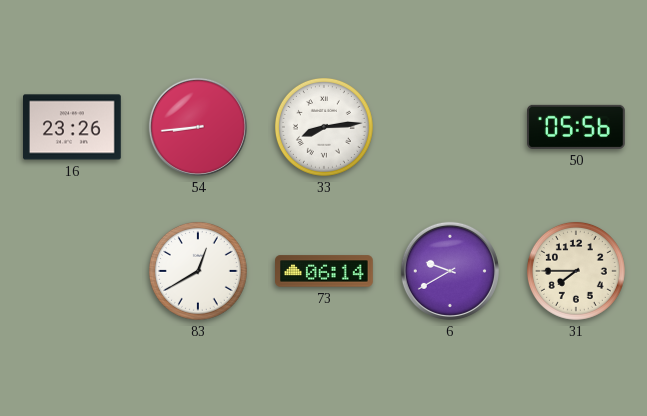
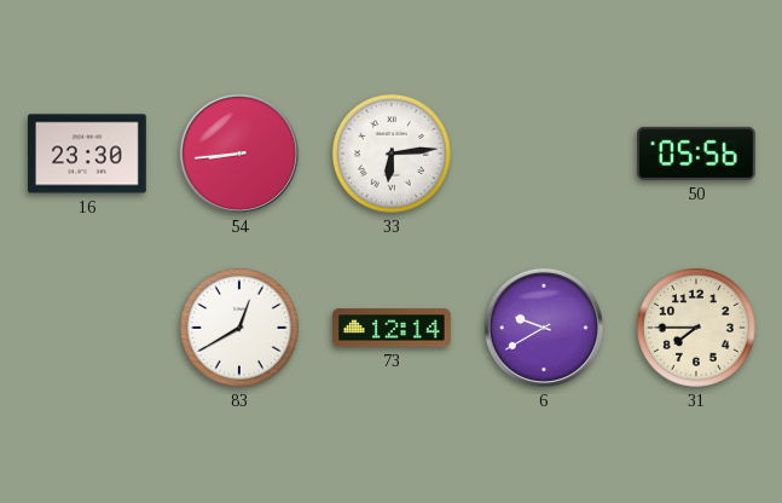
16: 23:26 -> 23:30 (88, 154)
33: 8:14 -> 6:14 (392, 154)
73: 06:14 -> 12:14 (393, 328)
